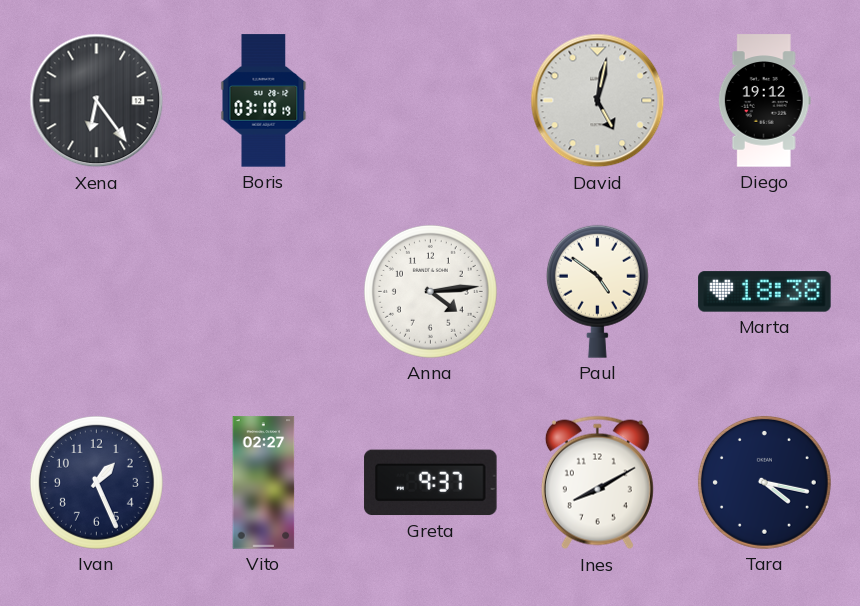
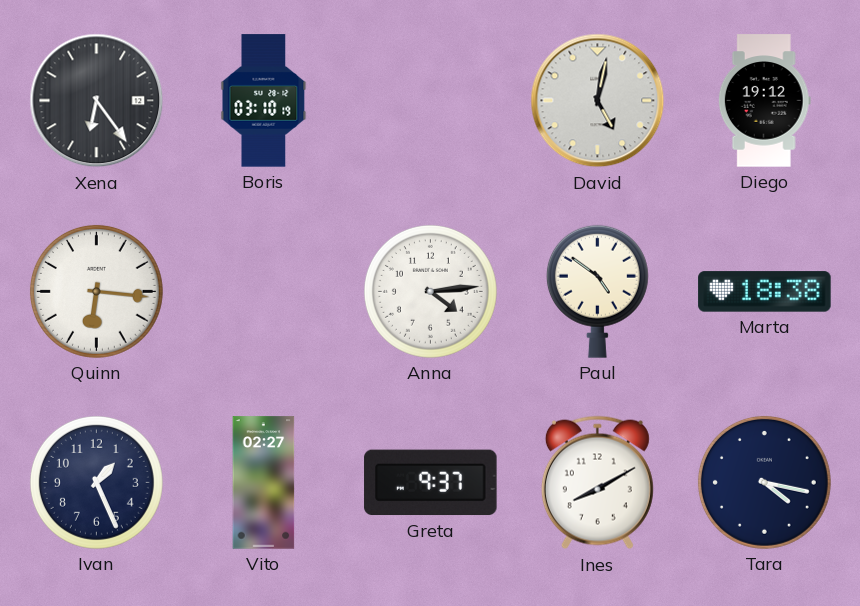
Quinn: none -> 6:16 (96, 291)
